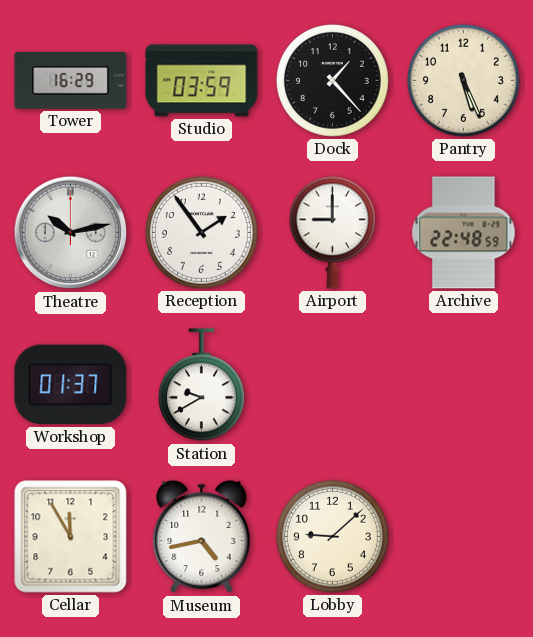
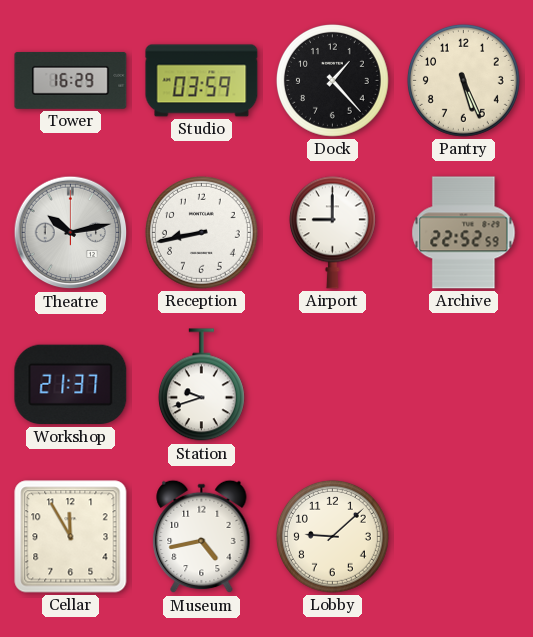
Reception: 1:54 -> 8:43 (201, 232)
Archive: 22:48 -> 22:52 (464, 233)
Workshop: 01:37 -> 21:37 (71, 385)
Station: 9:40 -> 9:42 (201, 385)
